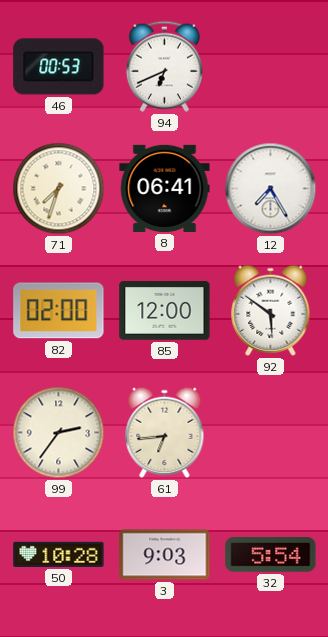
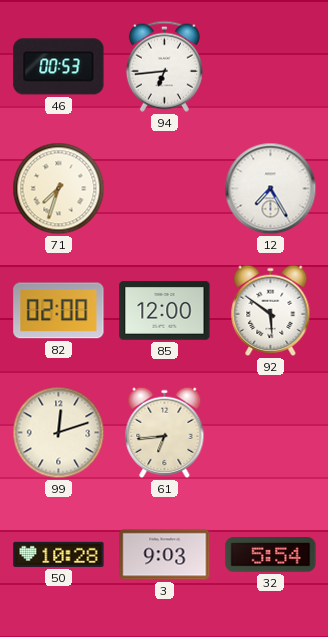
94: 6:41 -> 6:44 (164, 66)
8: 06:41 -> none (165, 188)
99: 2:36 -> 12:12 (59, 433)
